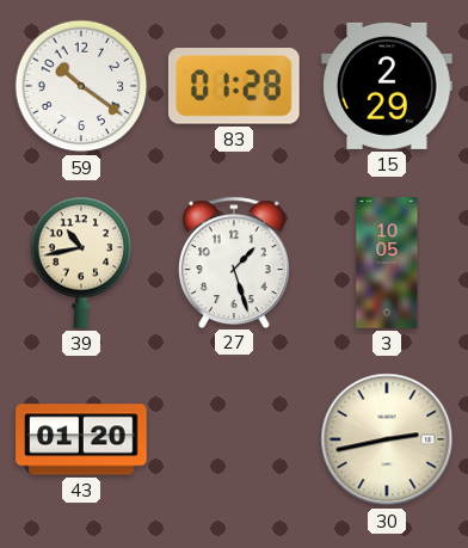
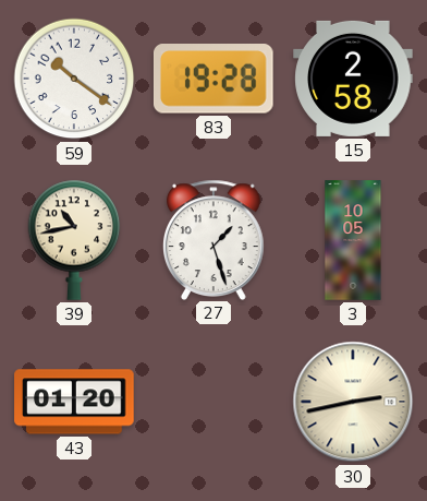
83: 01:28 -> 19:28 (213, 80)
15: 2:29 -> 2:58 (353, 79)
